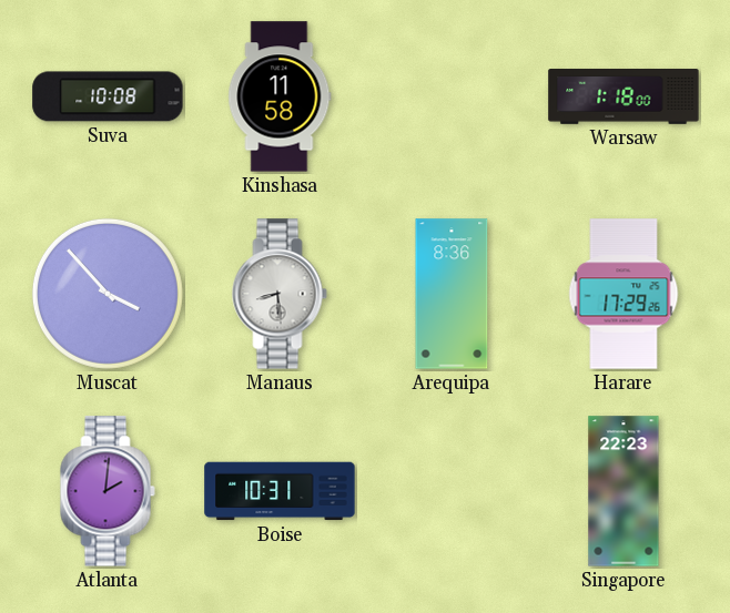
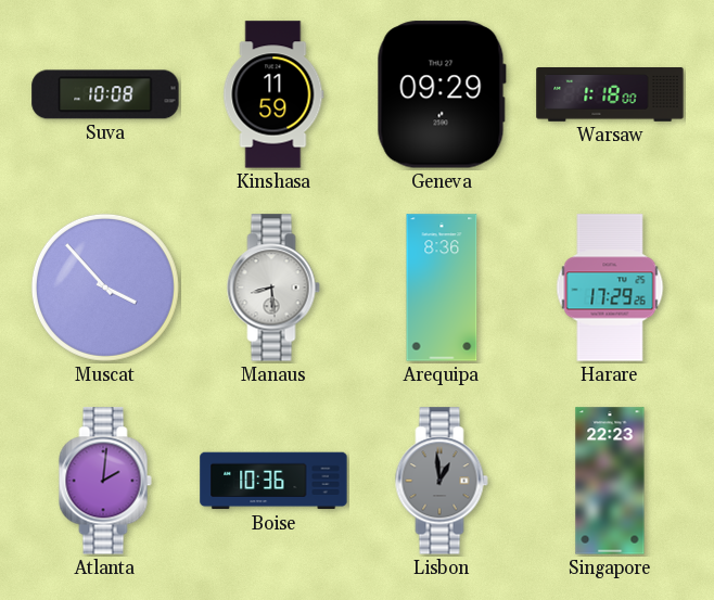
Kinshasa: 11:58 -> 11:59 (273, 94)
Geneva: none -> 09:29 (442, 94)
Boise: 10:31 -> 10:36 (273, 481)
Lisbon: none -> 12:59 (442, 481)
